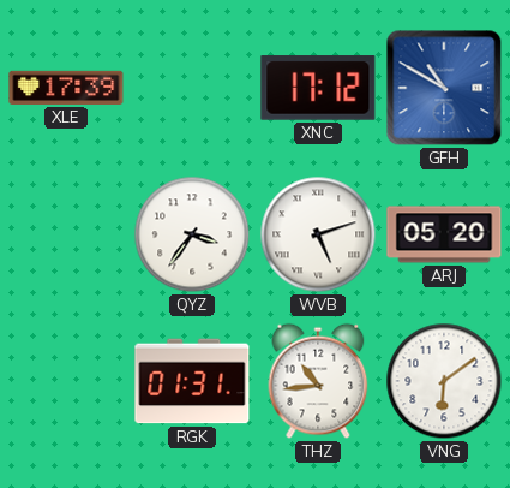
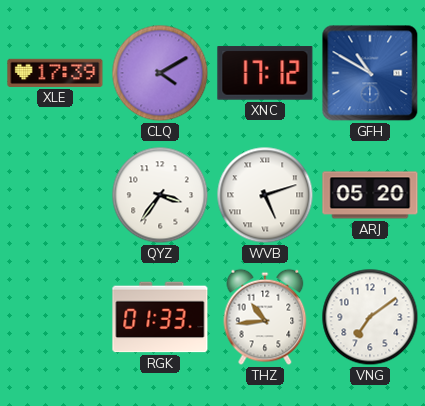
CLQ: none -> 4:10 (160, 73)
RGK: 01:31 -> 01:33 (160, 317)
VNG: 6:09 -> 7:09 (370, 317)
